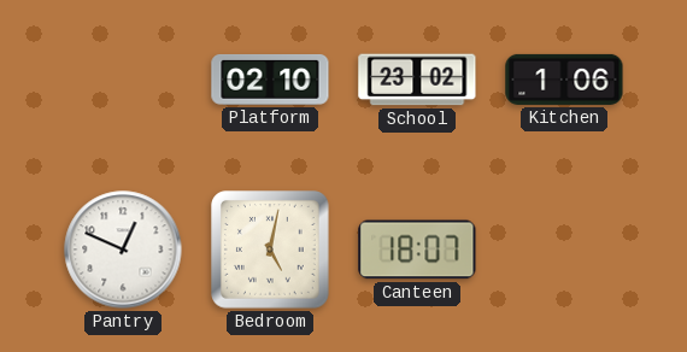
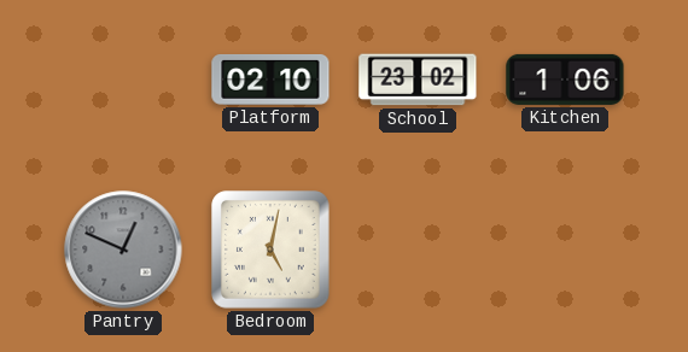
Pantry dial: white -> grey (123, 250)
Canteen: 18:07 -> none (417, 250)
